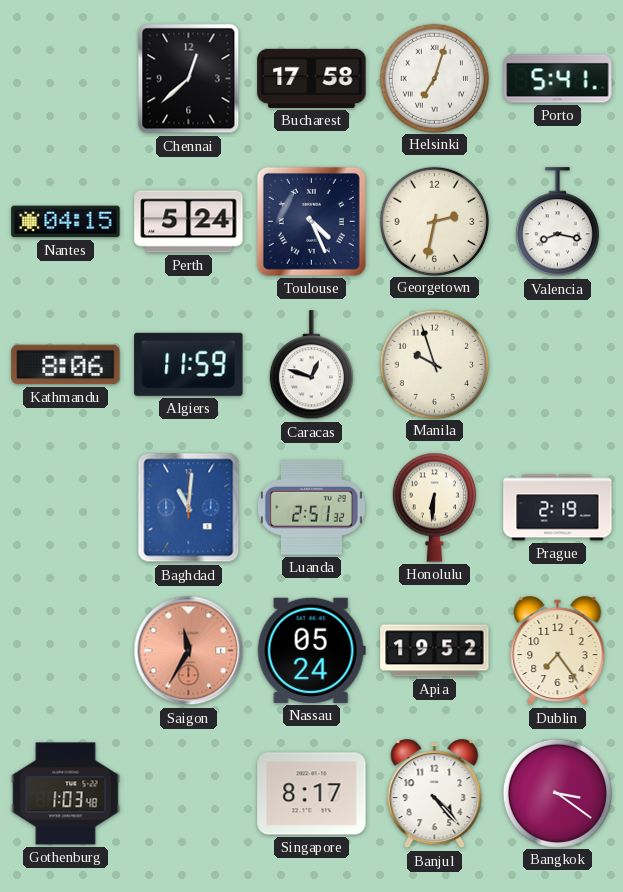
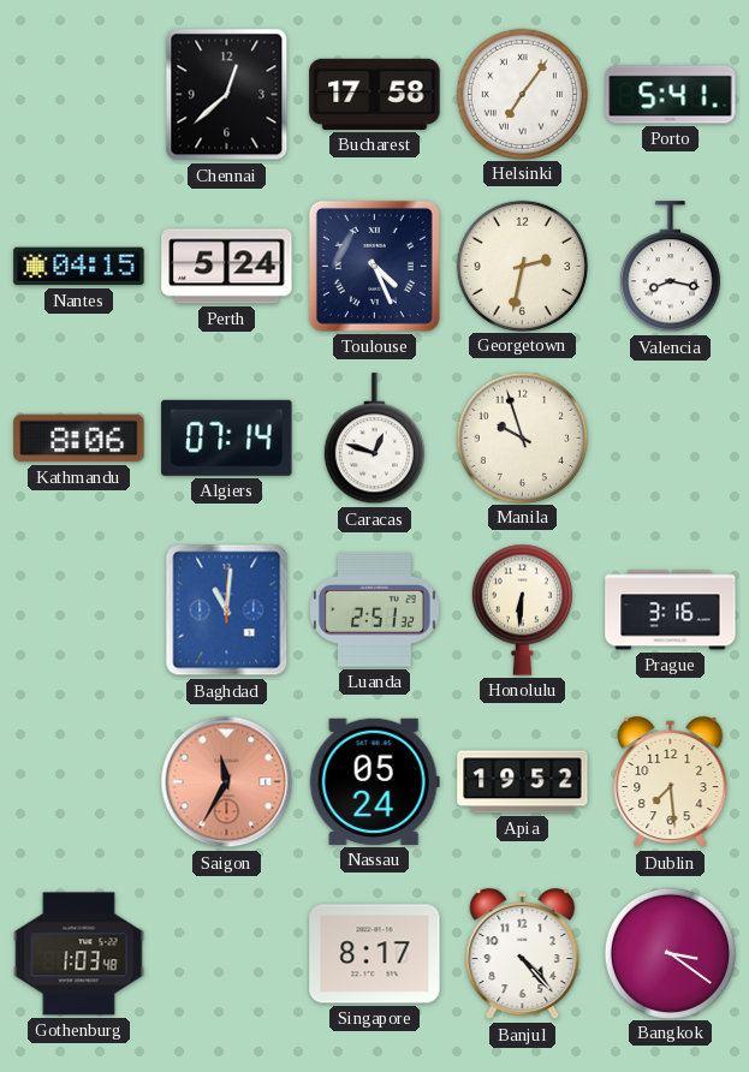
Helsinki: 7:03 -> 7:06 (522, 94)
Algiers: 11:59 -> 07:14 (227, 437)
Prague: 2:19 -> 3:16 (671, 611)
Dublin: 7:24 -> 7:29 (671, 782)
